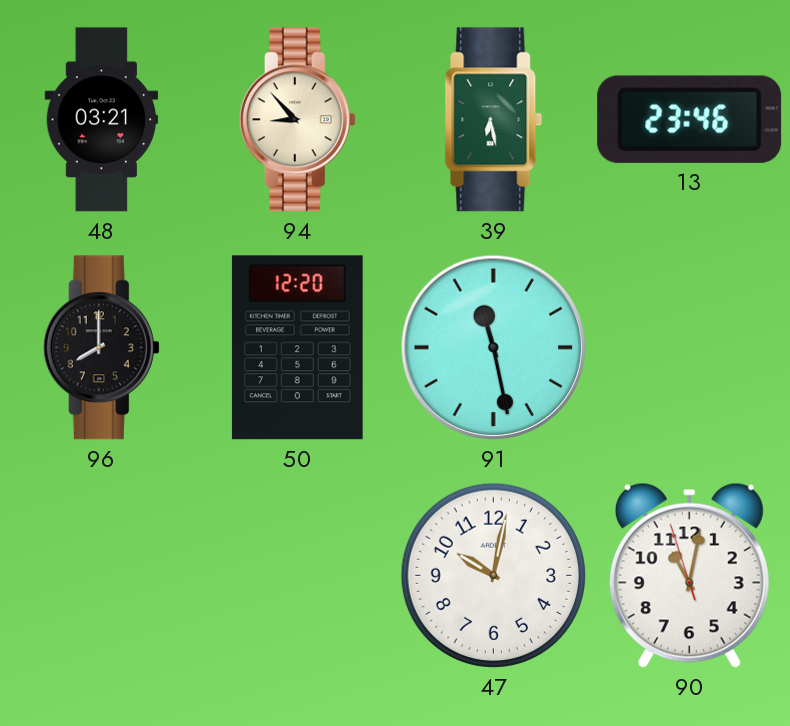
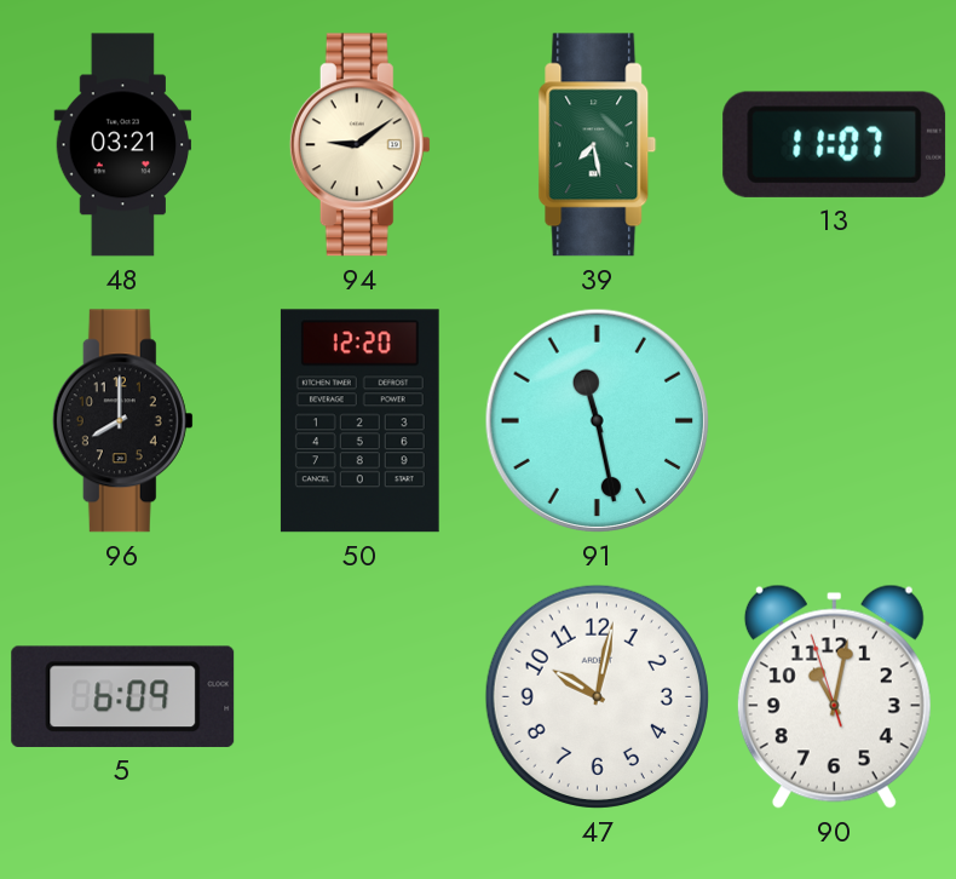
94: 8:53 -> 9:09 (359, 145)
39: 6:28 -> 7:28 (598, 145)
13: 23:46 -> 11:07 (835, 144)
5: none -> 6:09 (123, 696)
